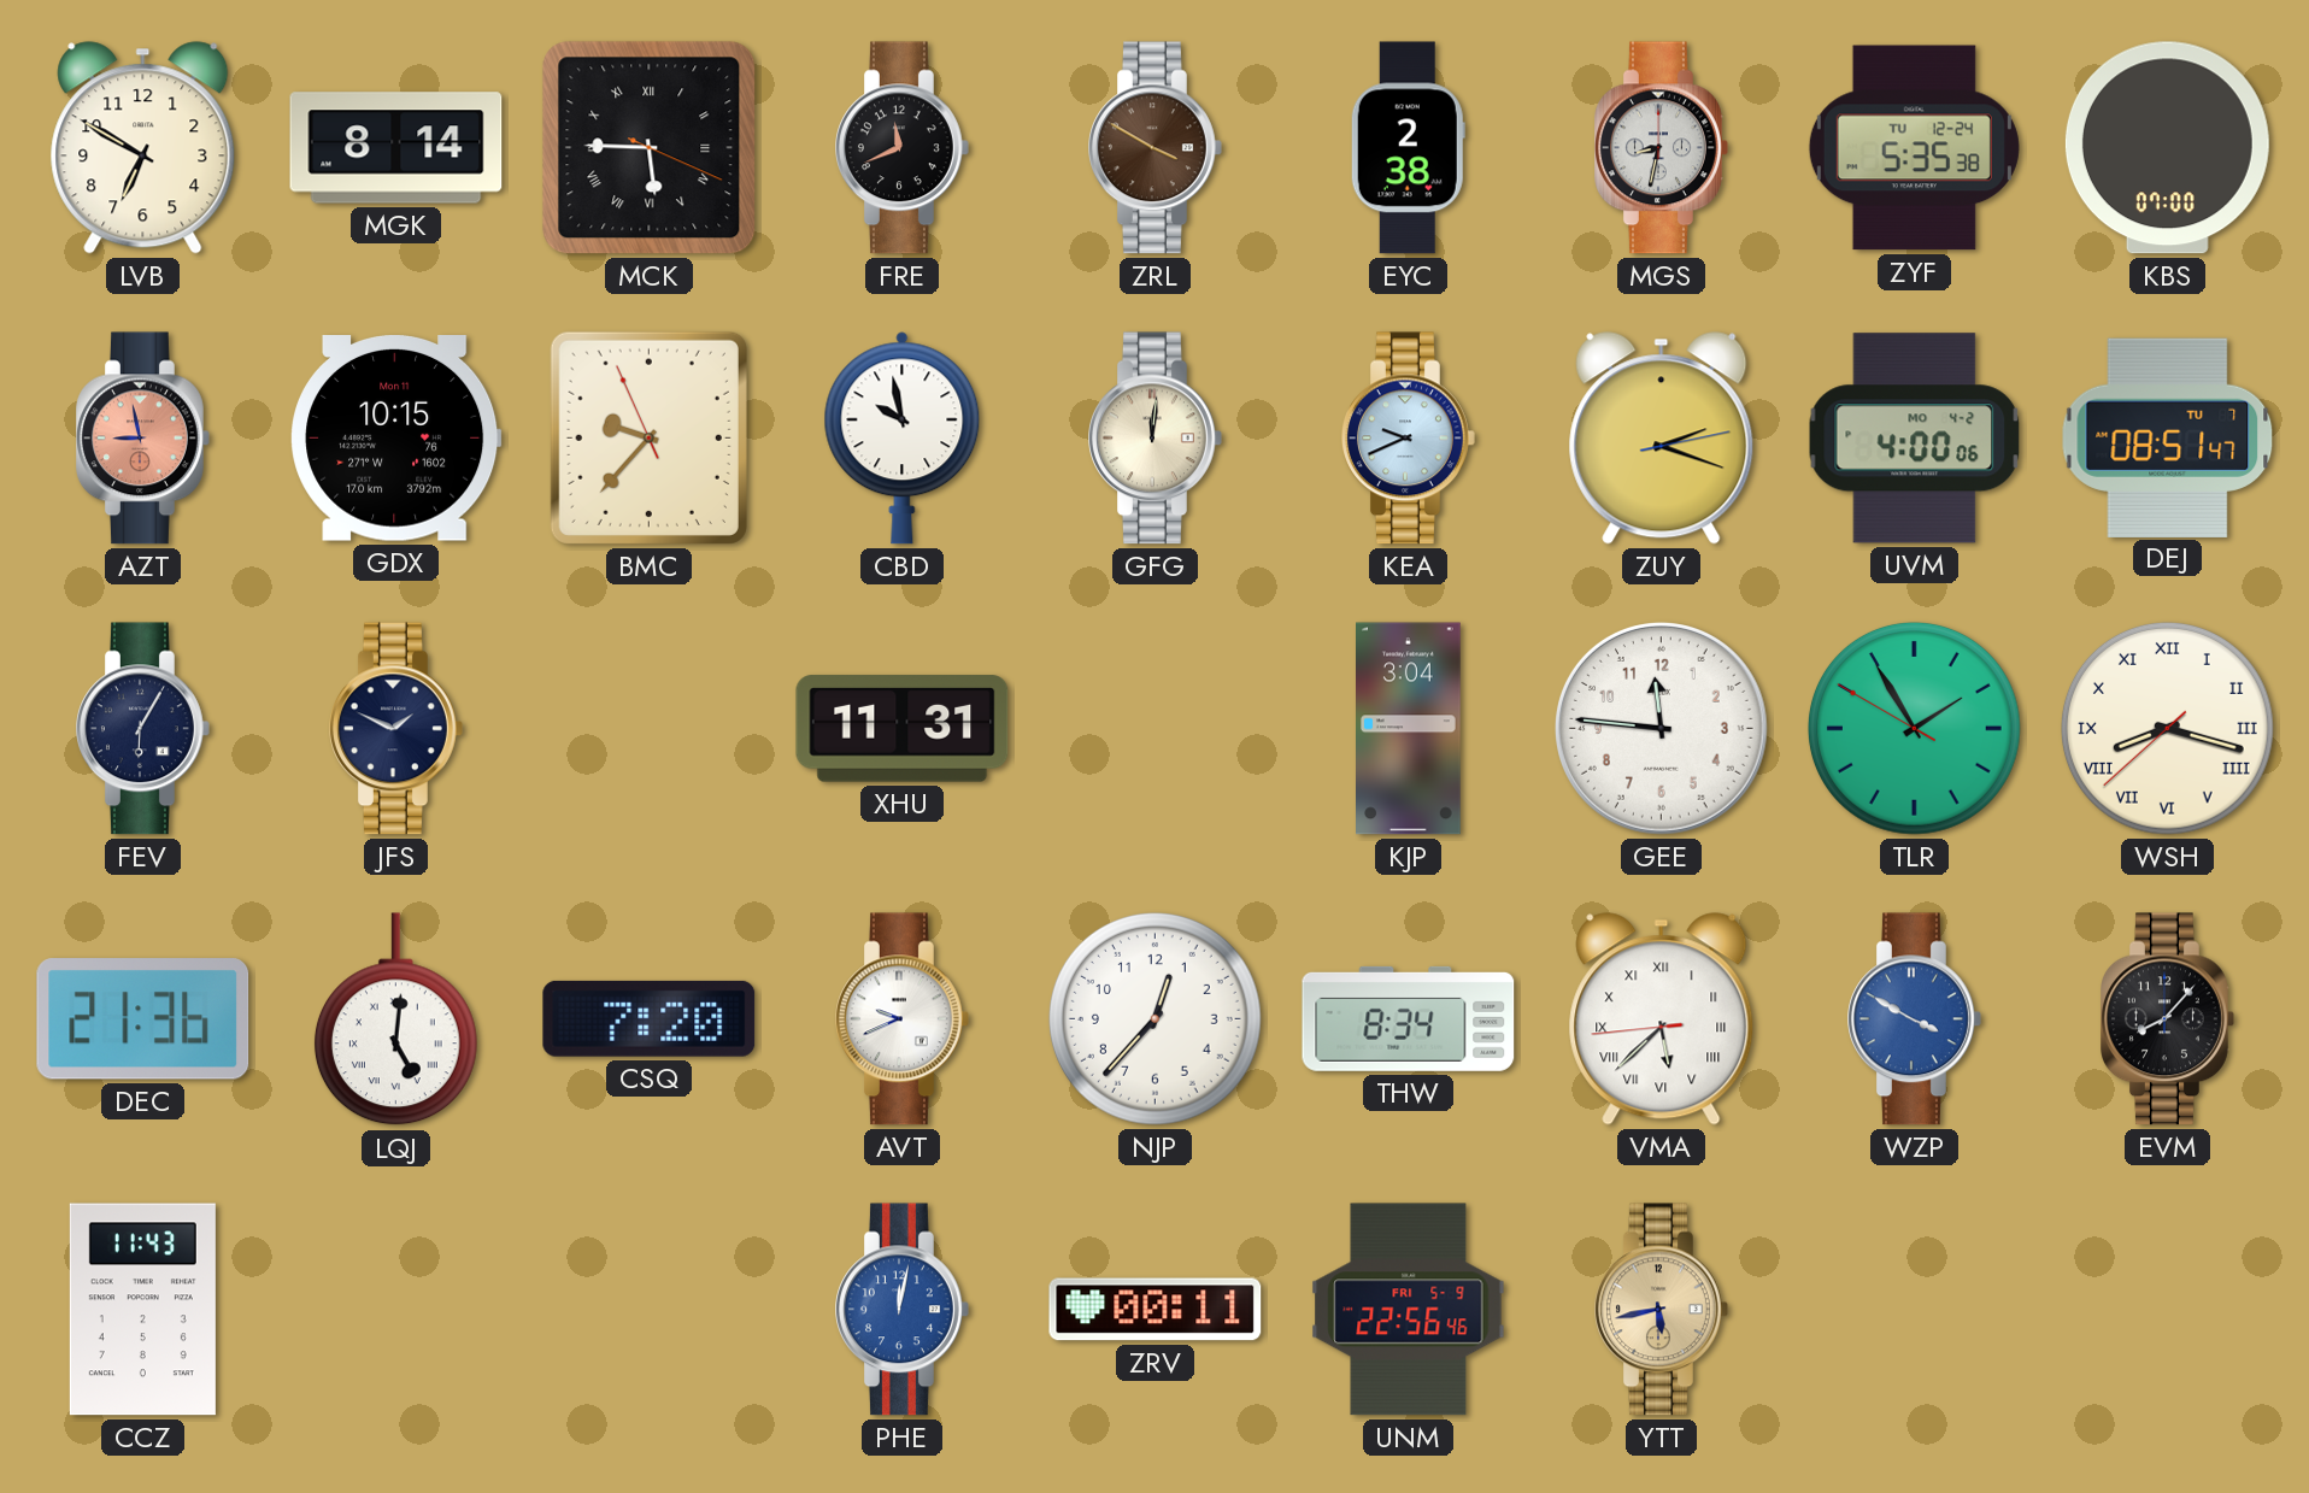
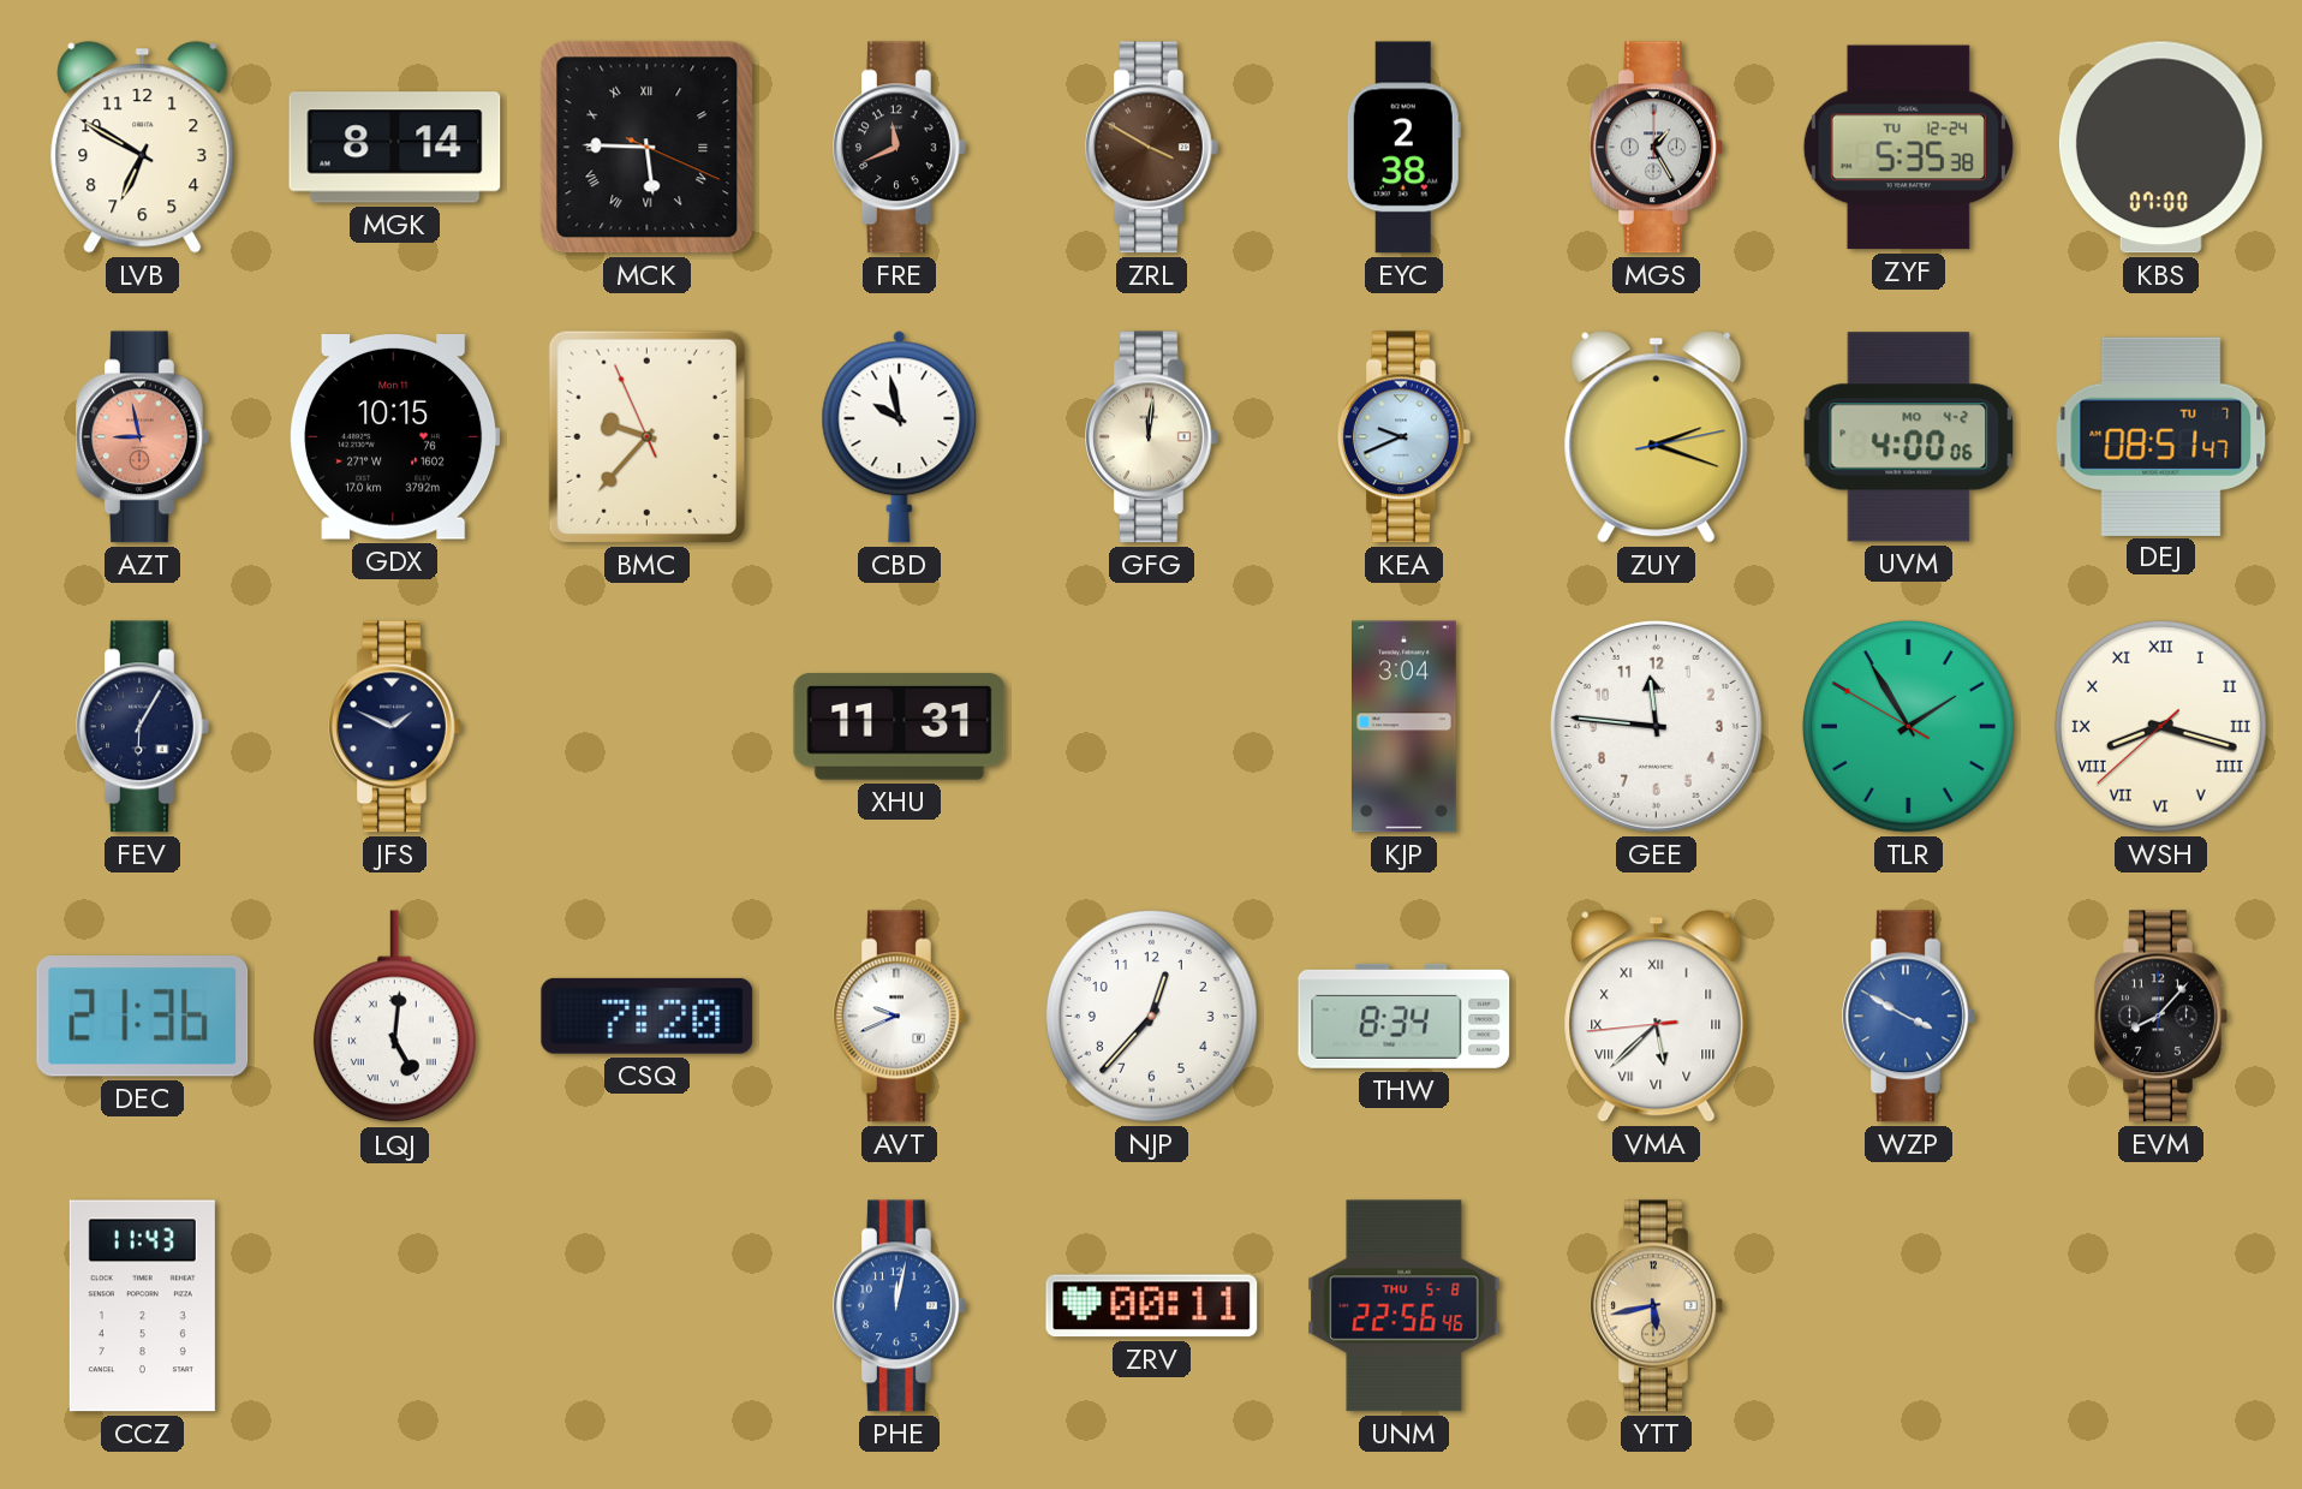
MGS: 8:32 -> 1:25 (1657, 148)
UNM date: FRI 5-9 -> THU 5-8 (1405, 1306)
